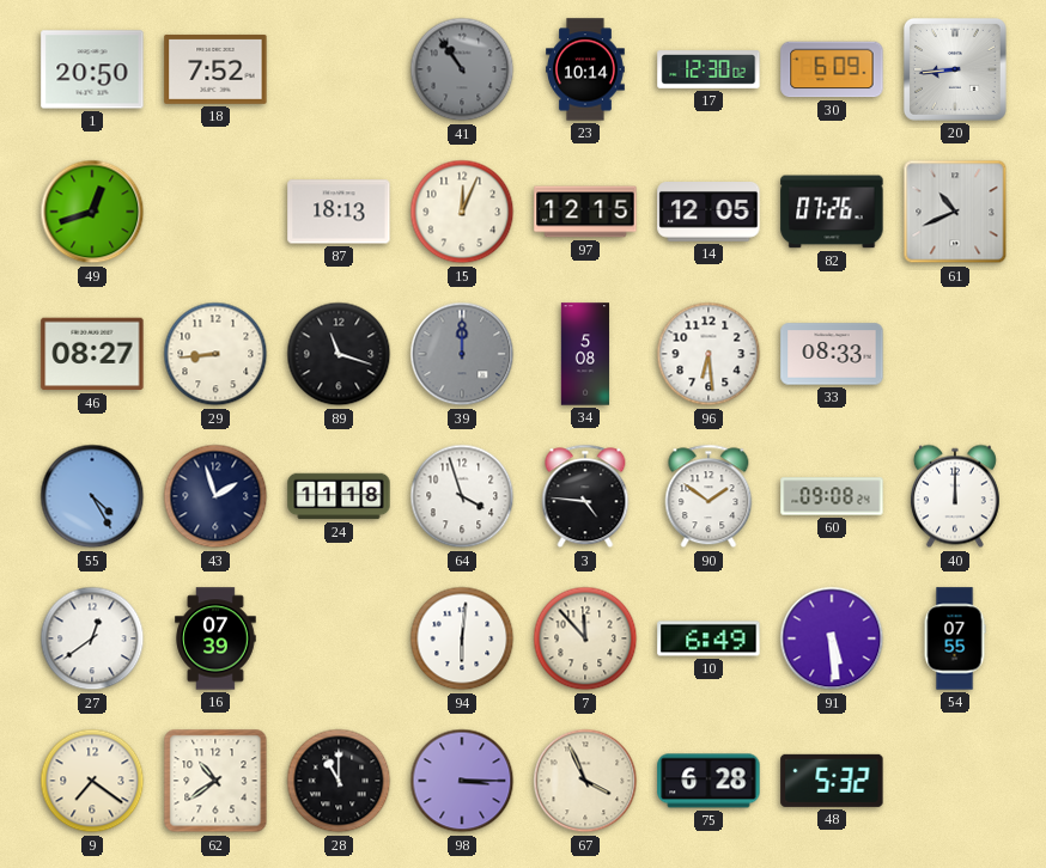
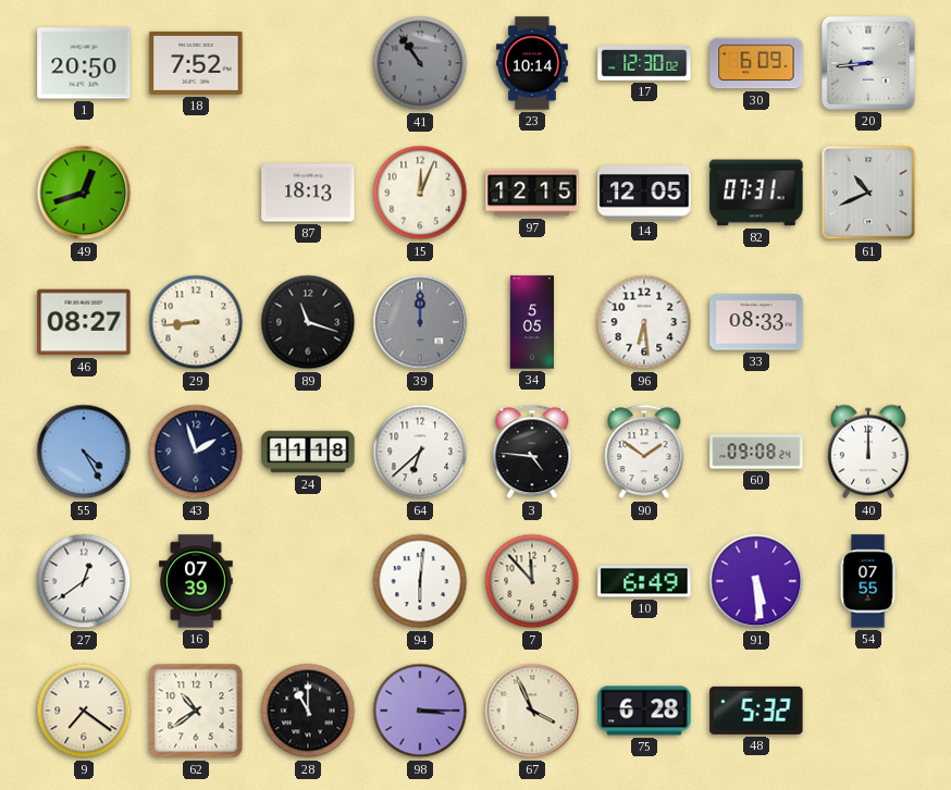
82: 07:26 -> 07:31 (756, 193)
34: 5:08 -> 5:05 (531, 322)
64: 3:57 -> 6:38 (420, 452)
